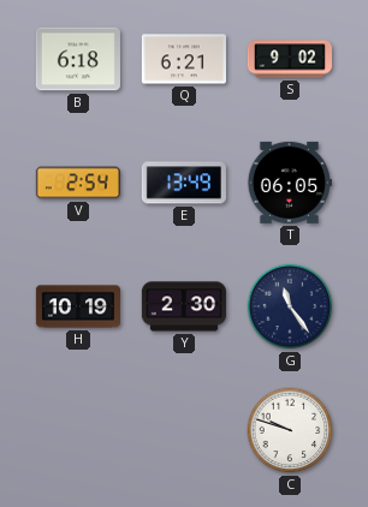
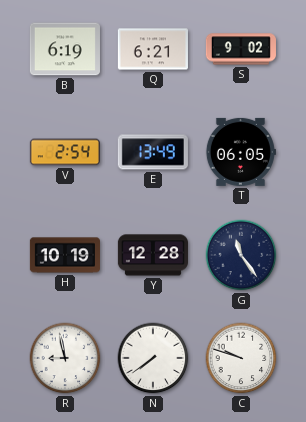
B: 6:18 -> 6:19 (65, 49)
Y: 2:30 -> 12:28 (153, 255)
R: none -> 8:58 (65, 358)
N: none -> 7:39 (153, 358)
